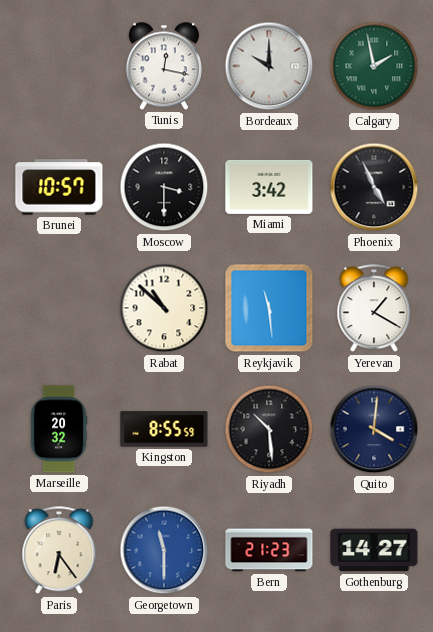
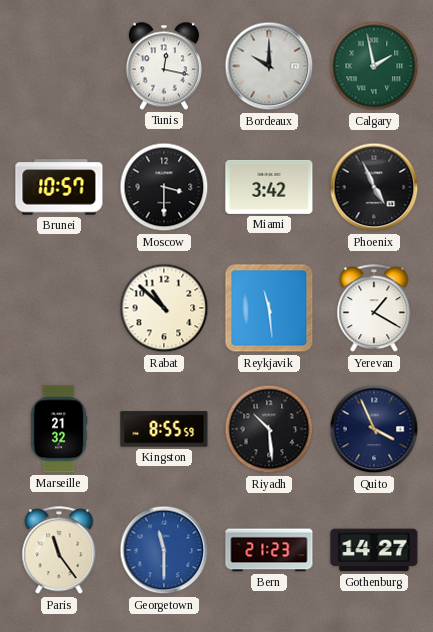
Marseille: 20:32 -> 21:32 (59, 429)
Quito: 4:01 -> 3:56 (374, 429)
Paris: 6:24 -> 11:24 (59, 551)
